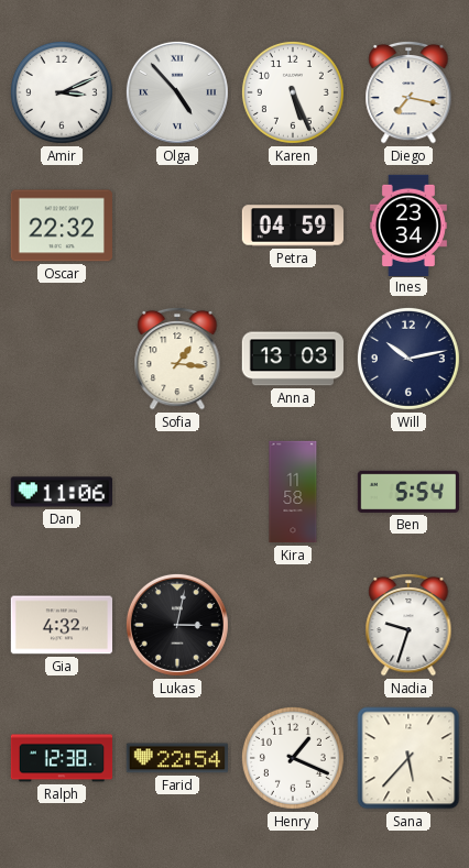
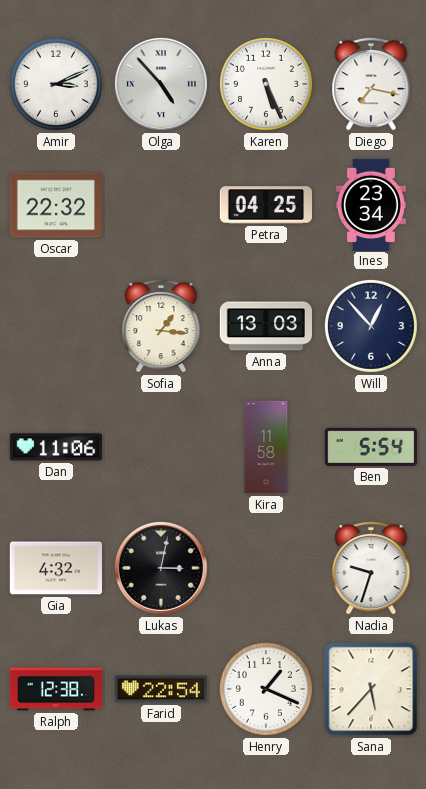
Petra: 04:59 -> 04:25 (266, 205)
Will: 10:13 -> 12:53 (371, 326)
